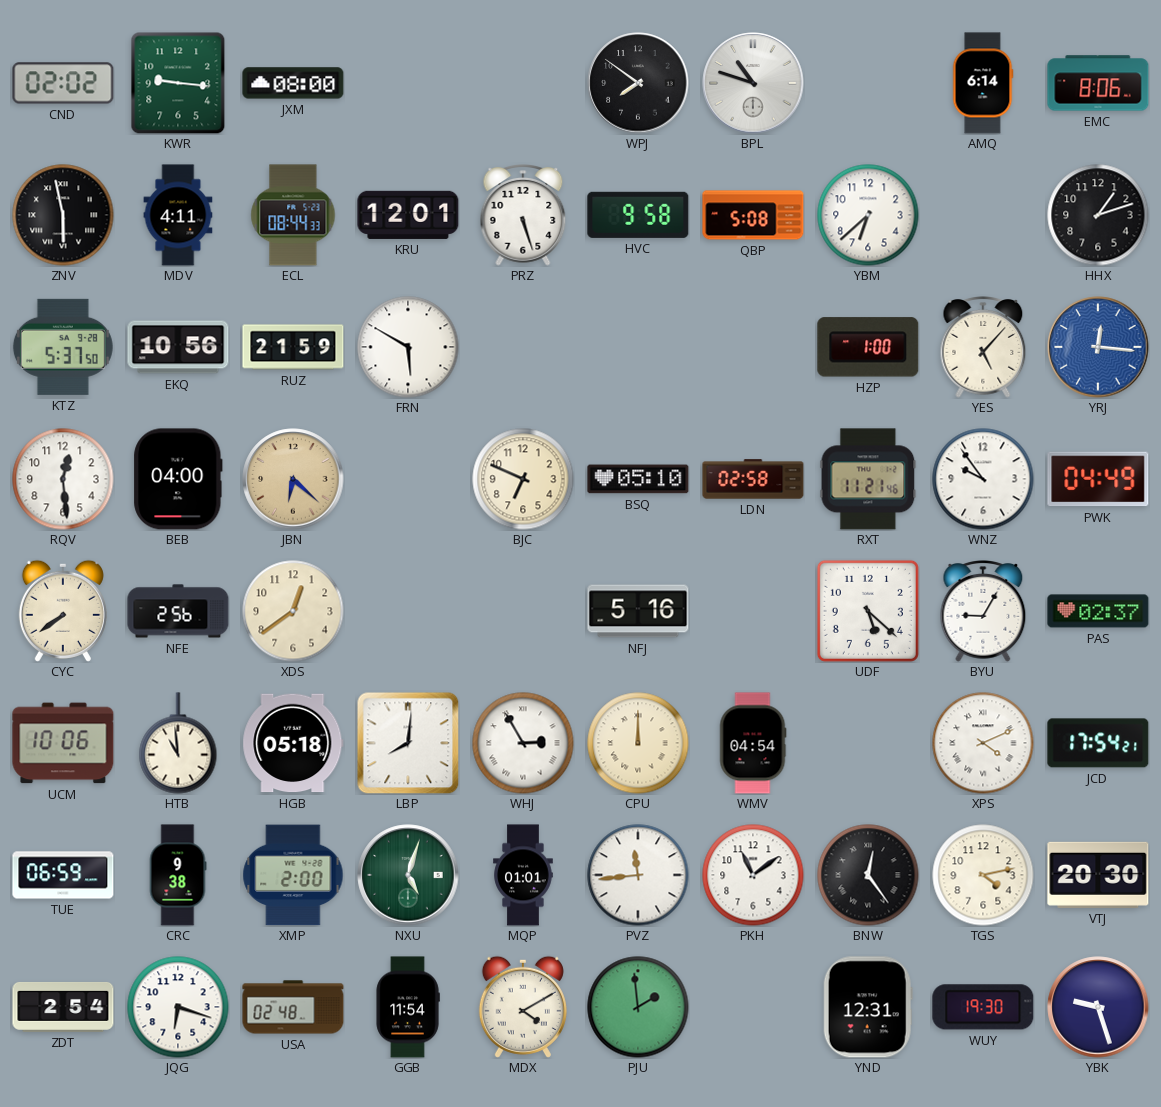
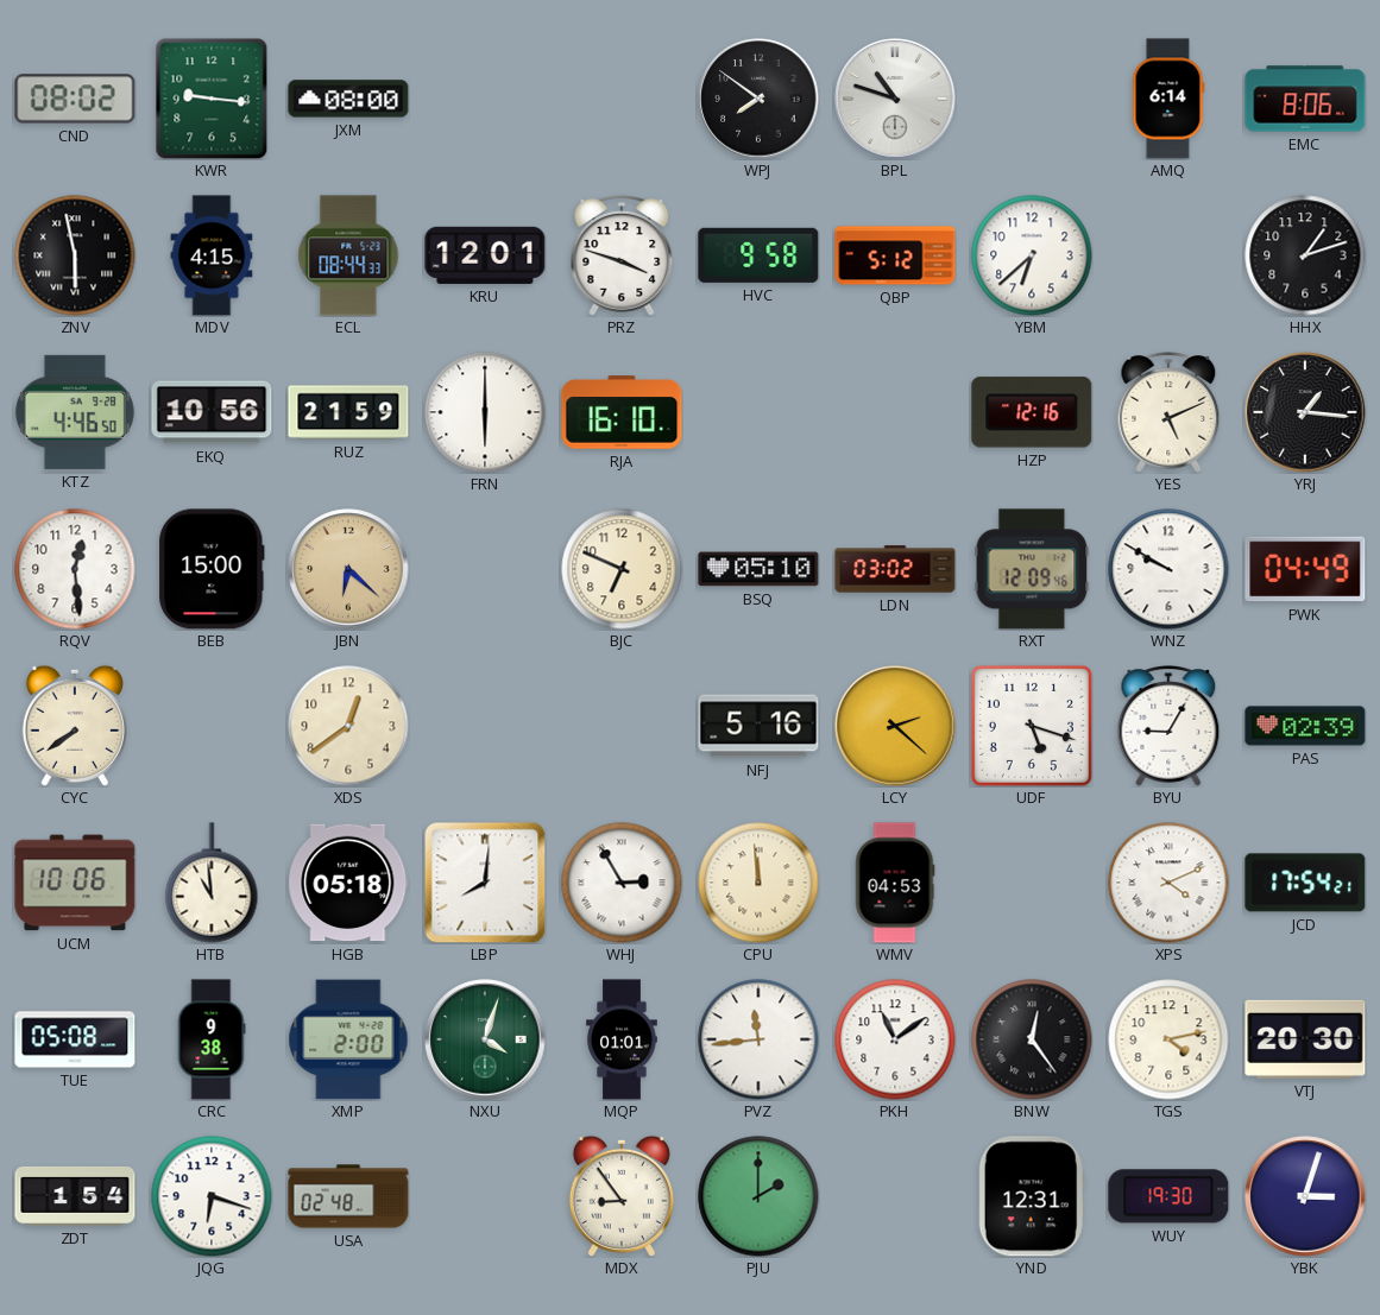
CND: 02:02 -> 08:02 (75, 99)
MDV: 4:11 -> 4:15 (212, 255)
PRZ: 5:27 -> 3:48 (622, 255)
QBP: 5:08 -> 5:12 (895, 255)
KTZ: 5:37 -> 4:46 (75, 412)
FRN: 5:50 -> 6:00 (485, 412)
RJA: none -> 16:10 (622, 412)
HZP: 1:00 -> 12:16 (1032, 412)
YES: 5:07 -> 5:11 (1168, 412)
YRJ: 12:16 -> 1:16 (1305, 412)
YRJ dial: blue -> black (1305, 412)
BEB: 04:00 -> 15:00 (212, 569)
LDN: 02:58 -> 03:02 (895, 569)
RXT: 11:21 -> 12:09 (1032, 569)
WNZ: 9:54 -> 9:50 (1168, 569)
NFE: 2:56 -> none (178, 611)
LCY: none -> 2:22 (895, 726)
UDF: 5:22 -> 5:18 (1032, 726)
PAS: 02:37 -> 02:39 (1305, 726)
CPU: 12:00 -> 11:59 (758, 883)
WMV: 04:54 -> 04:53 (895, 883)
TUE: 06:59 -> 05:08 (75, 1039)
NXU: 5:03 -> 4:03 (485, 1039)
ZDT: 2:54 -> 1:54 (75, 1196)
GGB: 11:54 -> none (408, 1007)
MDX: 4:10 -> 8:54 (622, 1196)
PJU: 1:59 -> 2:00 (758, 1196)
YBK: 9:27 -> 3:03 (1305, 1196)
